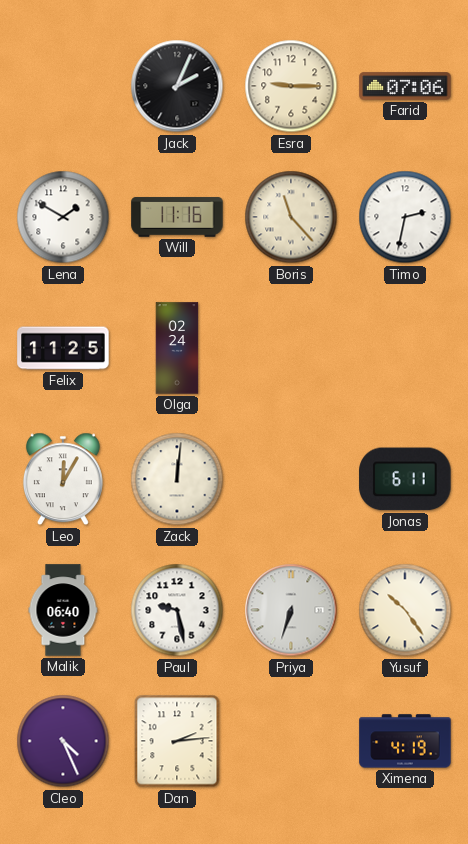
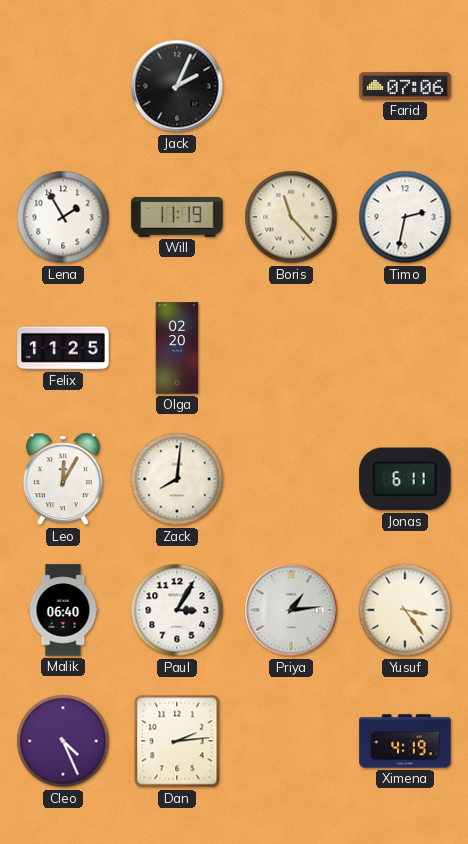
Esra: 9:15 -> none (291, 86)
Lena: 1:50 -> 1:55 (63, 217)
Will: 11:16 -> 11:19 (177, 217)
Olga: 02:24 -> 02:20 (177, 348)
Zack: 12:01 -> 8:01 (177, 479)
Paul: 9:28 -> 3:05 (177, 610)
Priya: 6:33 -> 1:14 (291, 610)
Yusuf: 10:24 -> 3:24 (405, 610)
